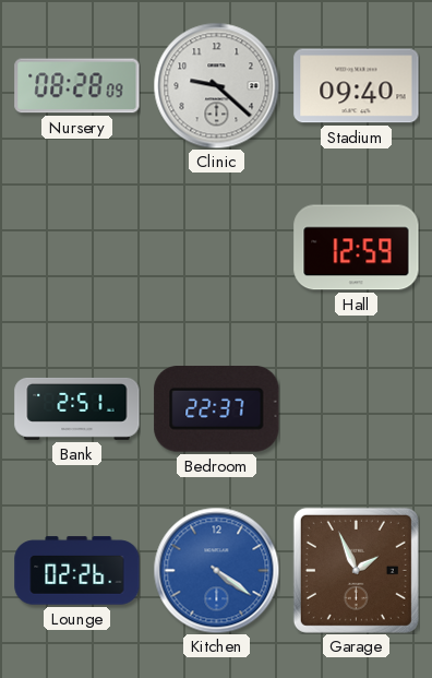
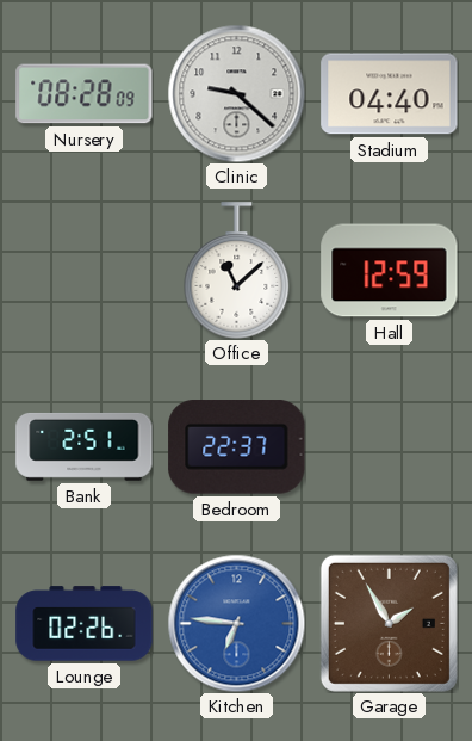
Stadium: 09:40 -> 04:40 (390, 94)
Office: none -> 11:08 (237, 271)
Kitchen: 4:21 -> 6:46 (236, 623)
Garage: 1:56 -> 1:55 (389, 623)
